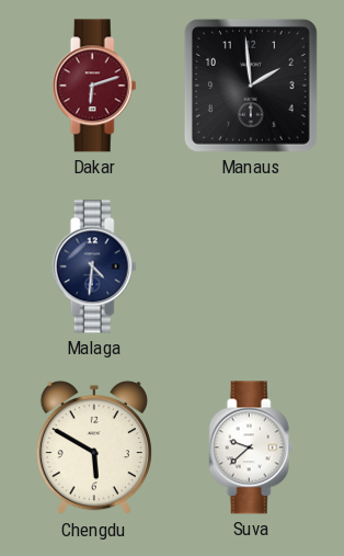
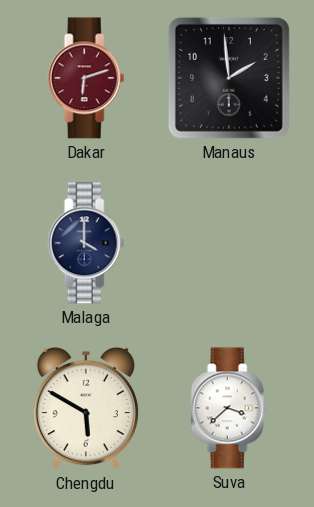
Malaga: 4:31 -> 4:00 (86, 243)
Suva: 9:38 -> 3:38 (229, 408)
